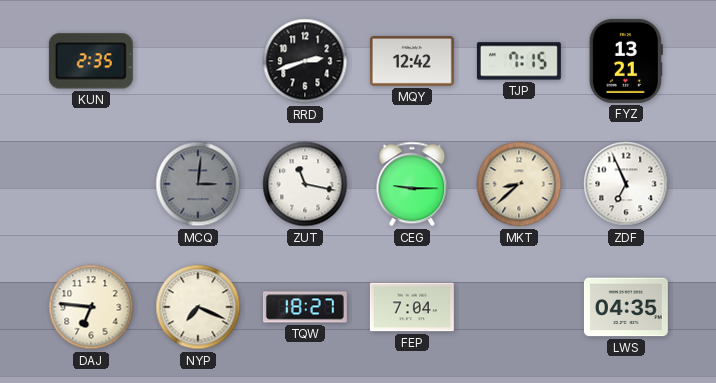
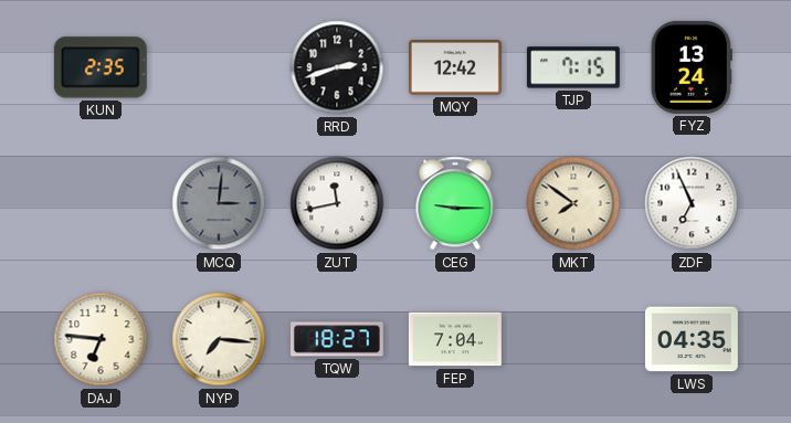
FYZ: 13:21 -> 13:24 (692, 67)
ZUT: 11:17 -> 11:43 (337, 203)
MKT: 8:38 -> 7:51 (573, 203)
NYP: 7:19 -> 7:16 (219, 339)
